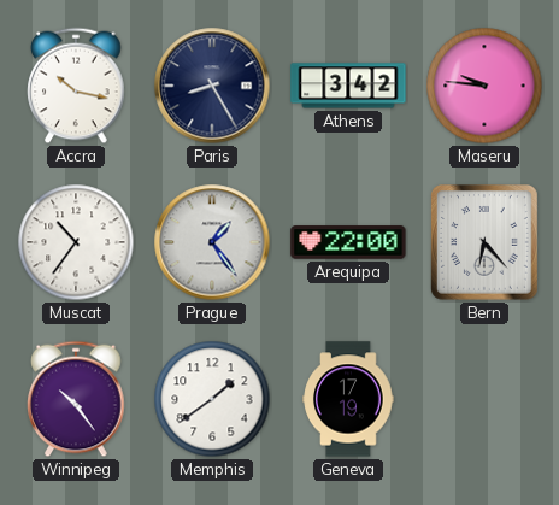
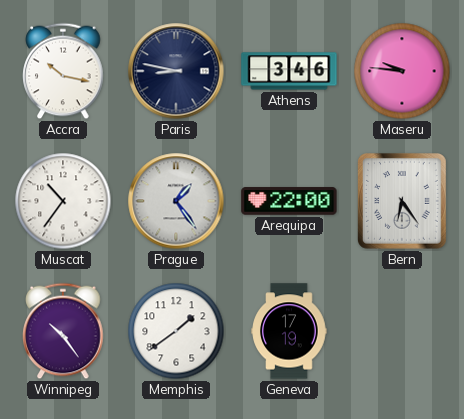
Paris: 8:25 -> 8:47 (176, 71)
Athens: 3:42 -> 3:46 (289, 71)
Bern: 6:23 -> 6:24 (402, 202)
